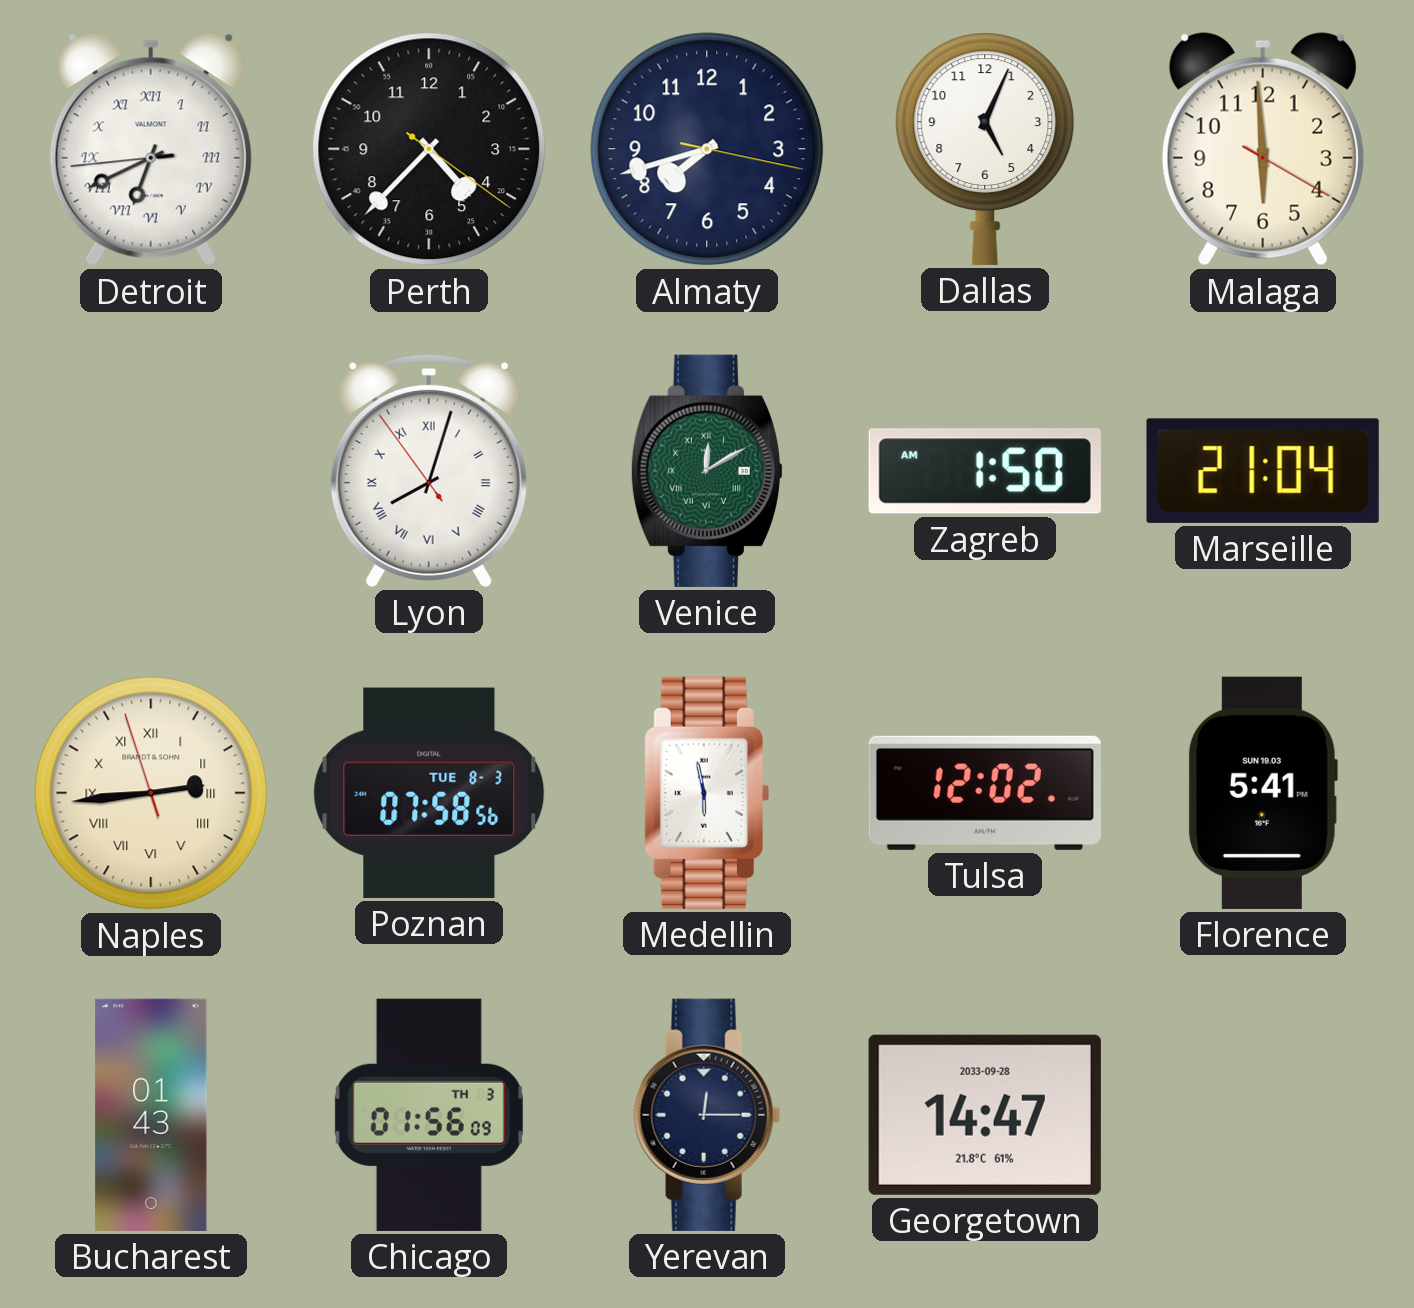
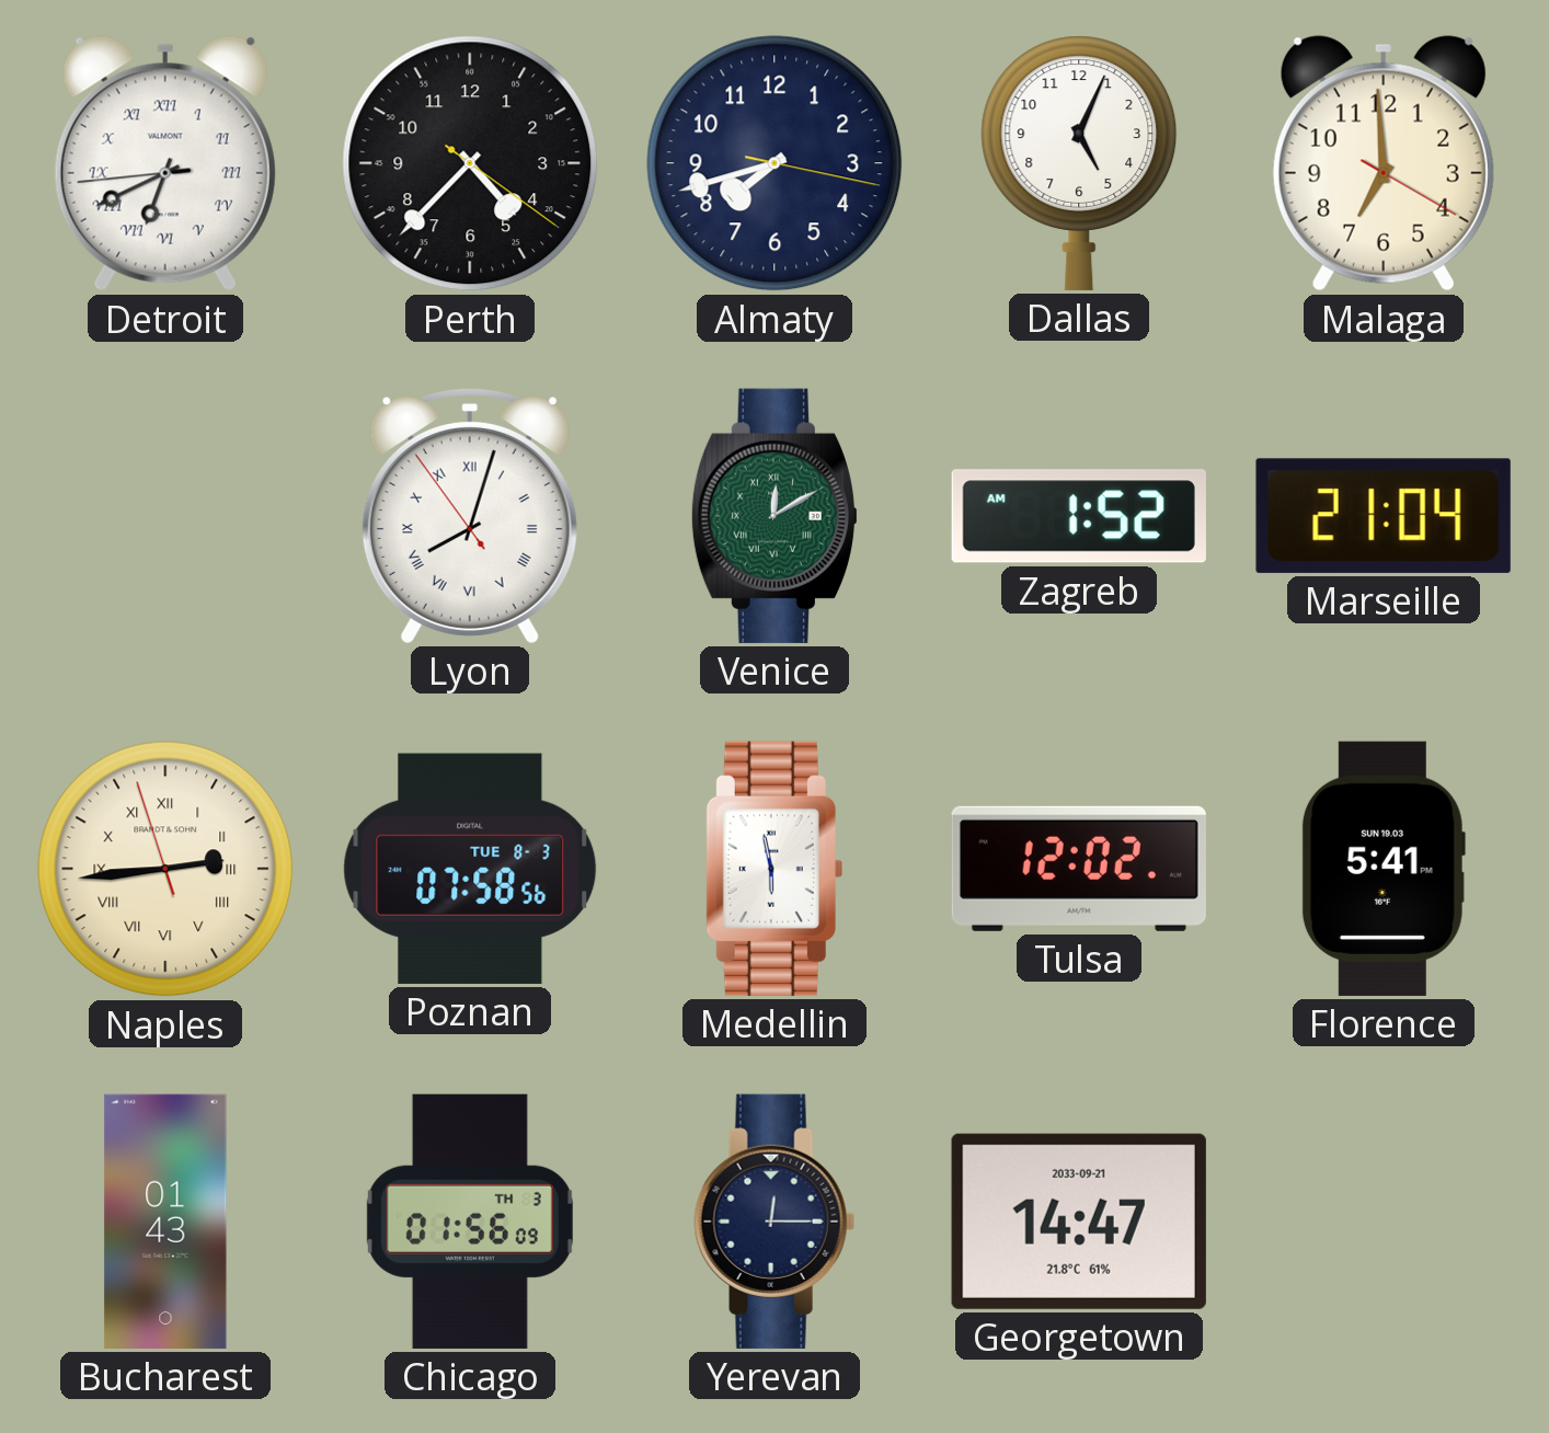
Malaga: 5:59 -> 6:59 (1384, 163)
Zagreb: 1:50 -> 1:52 (1079, 516)
Georgetown date: 2033-09-28 -> 2033-09-21 (1079, 1222)
